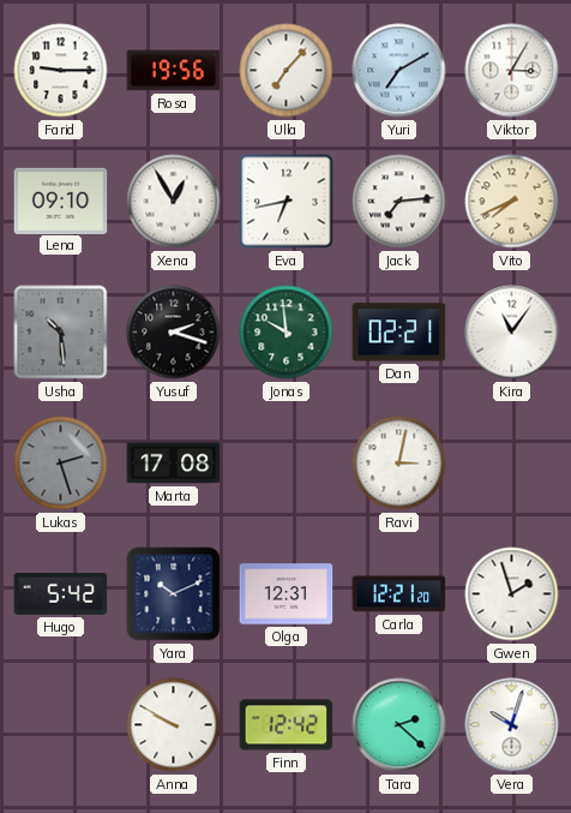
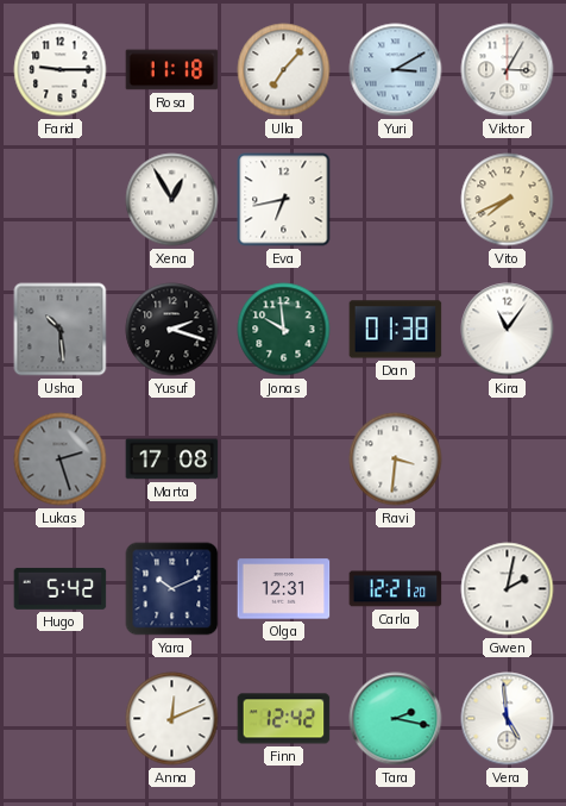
Rosa: 19:56 -> 11:18 (172, 70)
Yuri: 7:10 -> 3:10 (396, 70)
Lena: 09:10 -> none (61, 201)
Jack: 7:14 -> none (399, 202)
Dan: 02:21 -> 01:38 (396, 330)
Ravi: 3:02 -> 3:31 (396, 460)
Gwen: 1:57 -> 2:02 (508, 589)
Anna: 9:50 -> 12:11 (172, 719)
Tara: 2:22 -> 2:17 (396, 719)
Vera: 10:03 -> 4:59 (508, 719)
